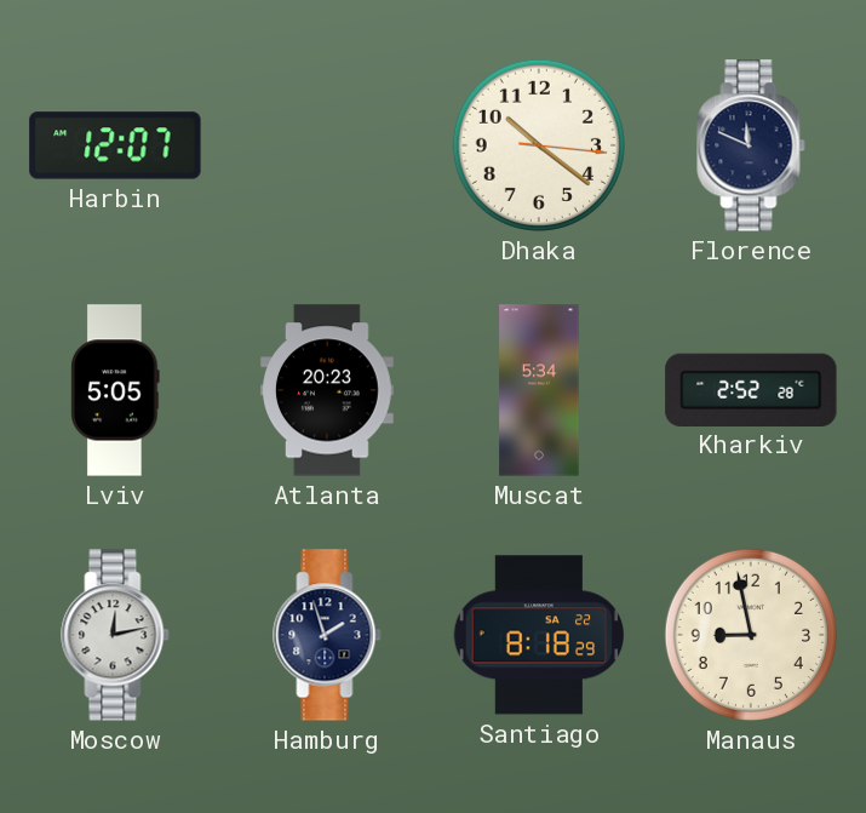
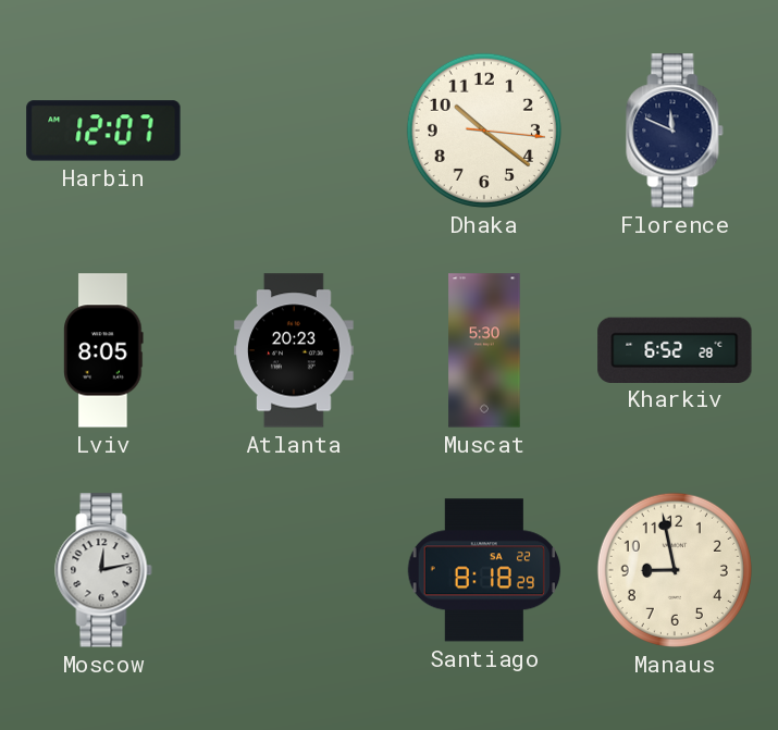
Lviv: 5:05 -> 8:05 (103, 350)
Muscat: 5:34 -> 5:30 (484, 350)
Kharkiv: 2:52 -> 6:52 (675, 349)
Hamburg: 1:57 -> none (327, 635)
